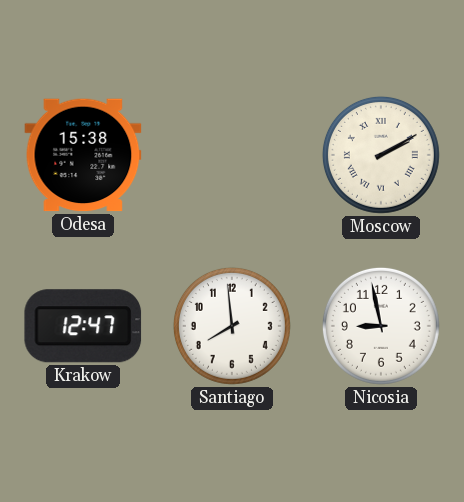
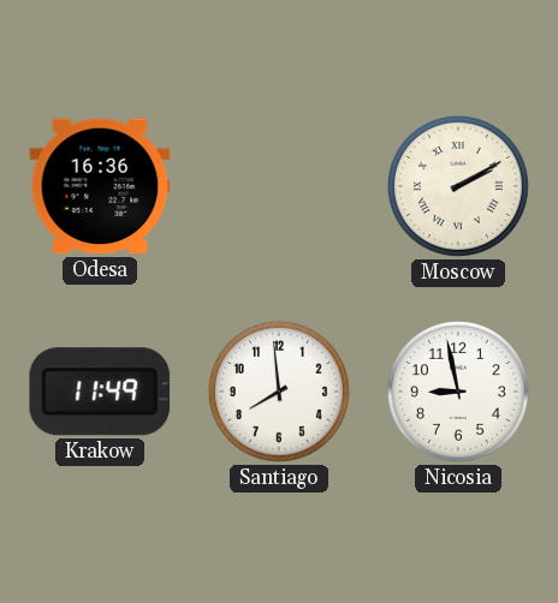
Odesa: 15:38 -> 16:36 (100, 186)
Krakow: 12:47 -> 11:49 (100, 392)
